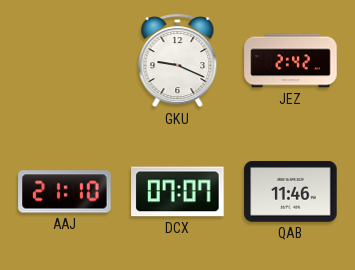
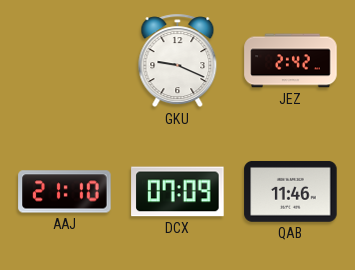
DCX: 07:07 -> 07:09 (178, 192)
